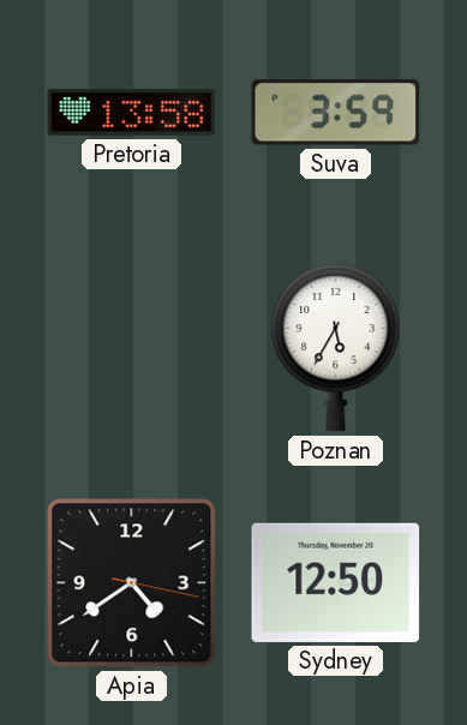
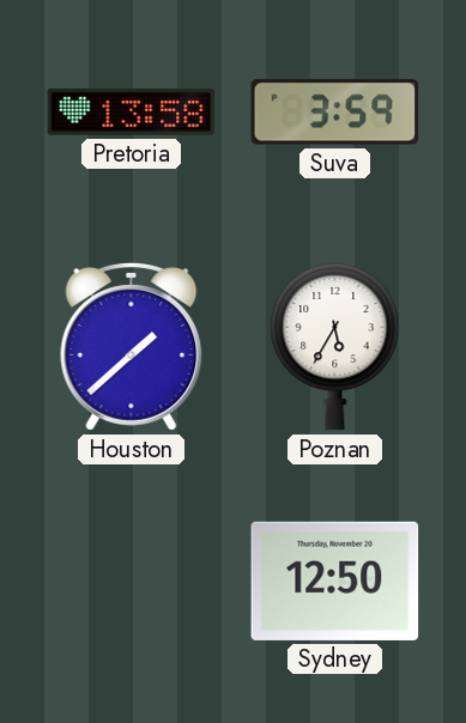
Houston: none -> 1:38 (132, 346)
Apia: 4:39 -> none (132, 583)
